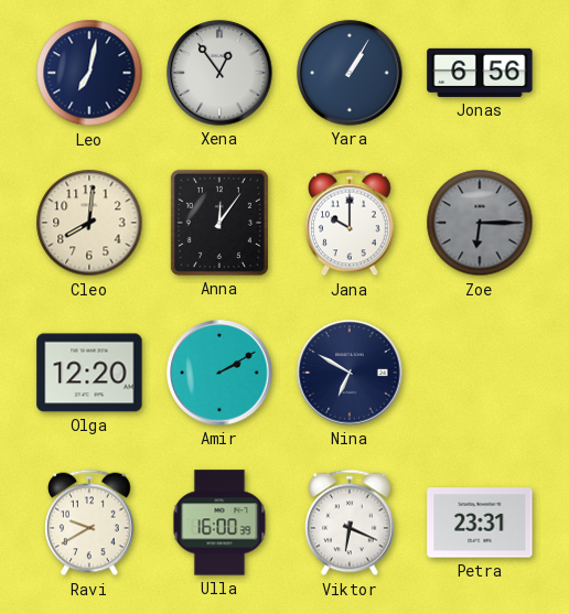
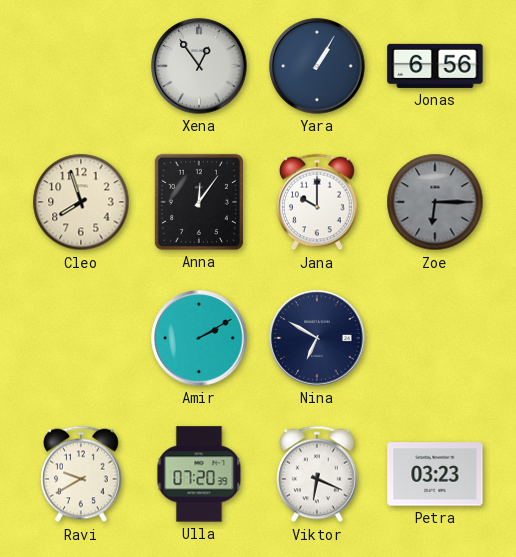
Leo: 7:02 -> none (89, 73)
Cleo: 8:01 -> 7:57 (81, 202)
Olga: 12:20 -> none (89, 373)
Ulla: 16:00 -> 07:20 (199, 474)
Petra: 23:31 -> 03:23 (435, 474)
